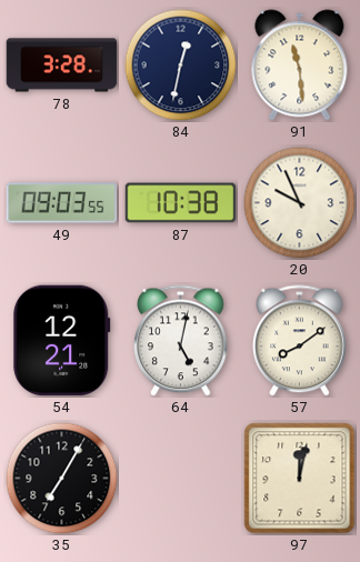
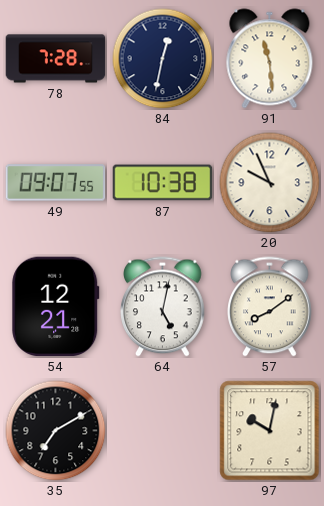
78: 3:28 -> 7:28 (56, 59)
49: 09:03 -> 09:07 (56, 183)
35: 7:05 -> 7:10 (56, 431)
97: 12:02 -> 10:02 (270, 431)
